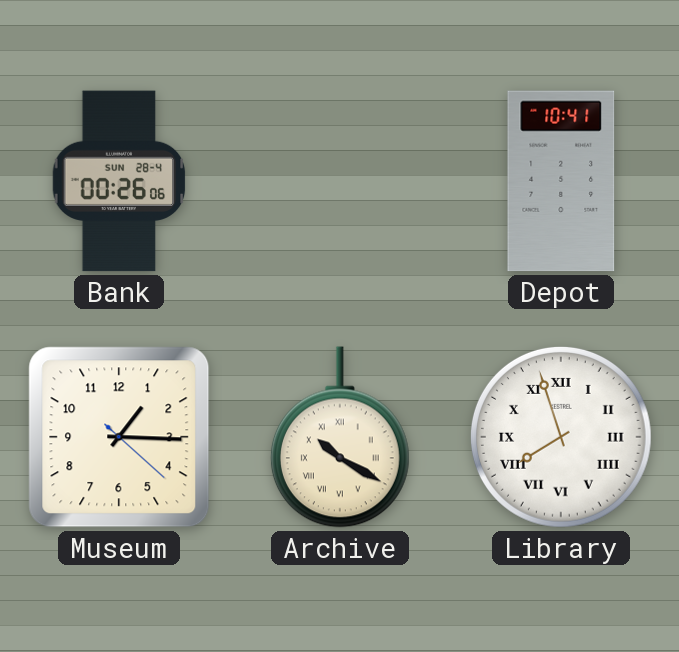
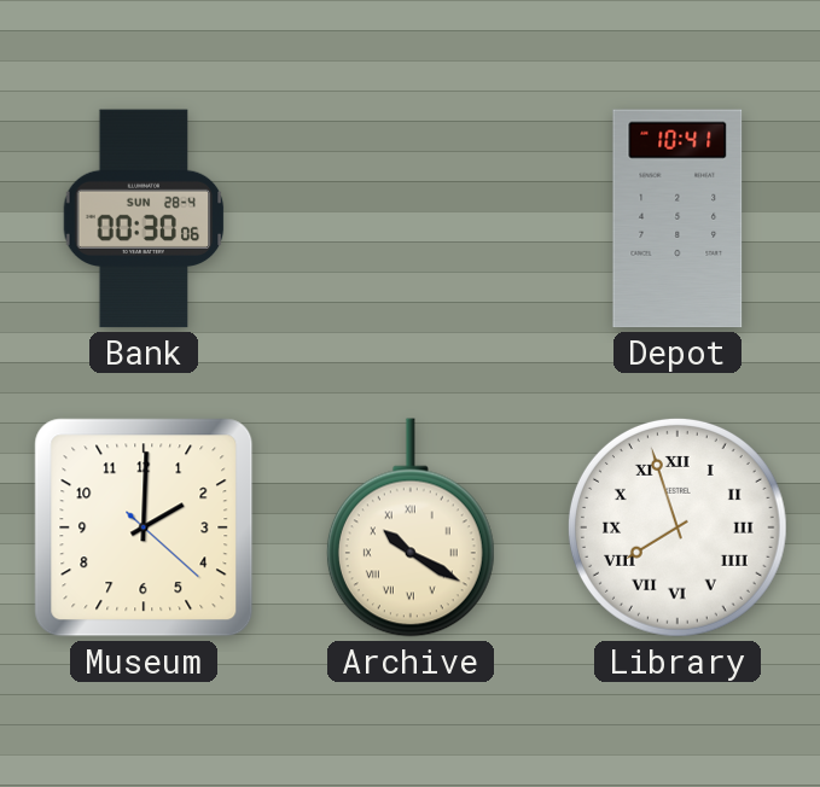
Bank: 00:26 -> 00:30 (144, 218)
Museum: 1:15 -> 2:00 (144, 527)
